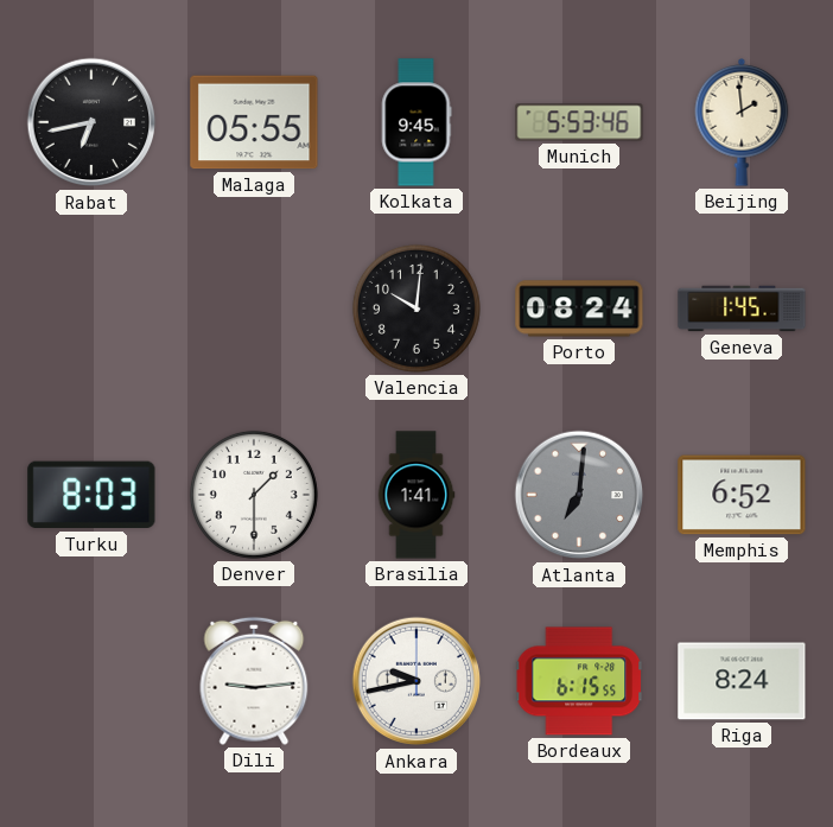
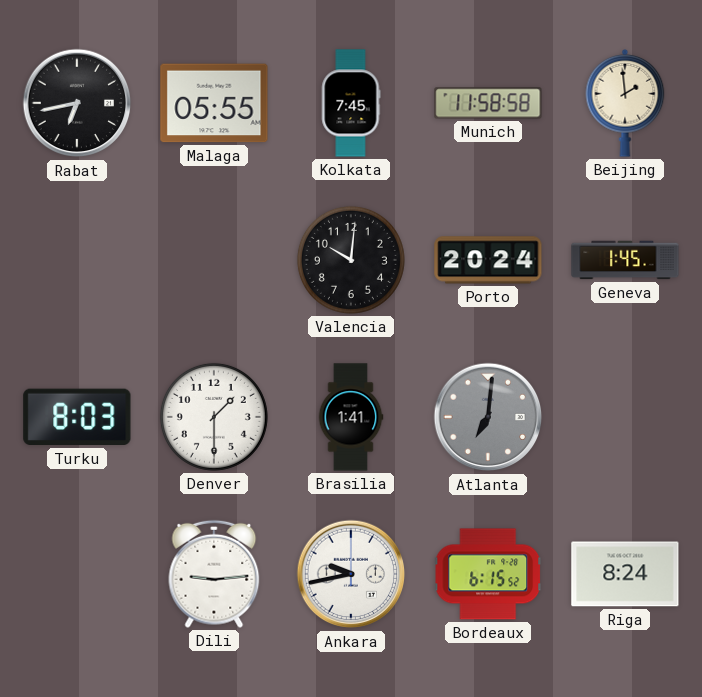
Kolkata: 9:45 -> 7:45 (351, 103)
Munich: 5:53 -> 11:58 (488, 103)
Porto: 08:24 -> 20:24 (488, 260)
Memphis: 6:52 -> none (742, 495)
Bordeaux: 6:15:55 -> 6:15:52 (488, 574)
